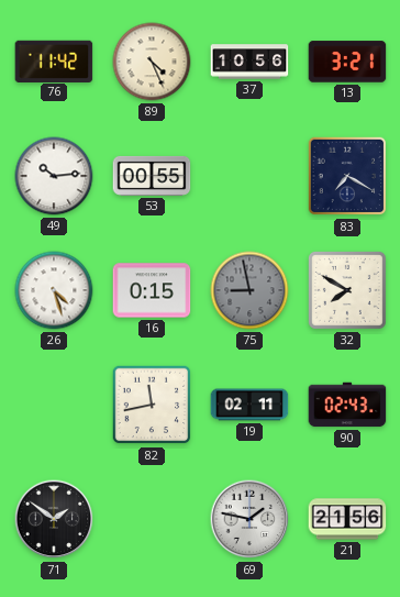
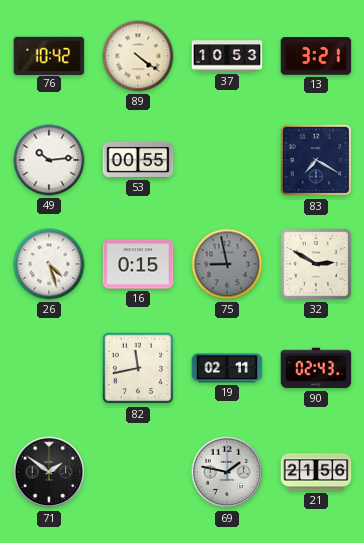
76: 11:42 -> 10:42 (49, 55)
89: 4:26 -> 4:21 (138, 56)
37: 10:56 -> 10:53 (227, 56)
32: 7:50 -> 2:50 (316, 264)
